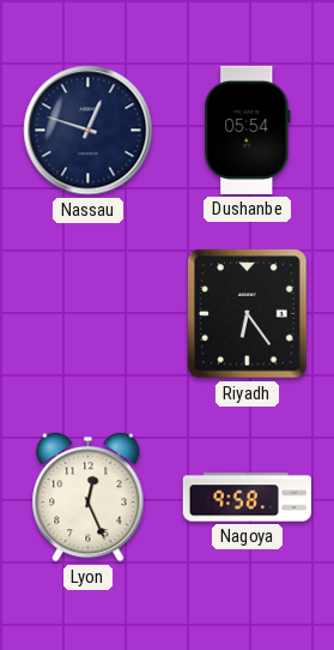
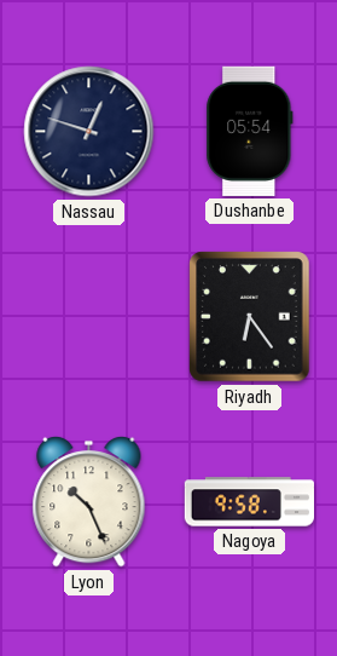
Lyon: 12:26 -> 10:26 (89, 501)
